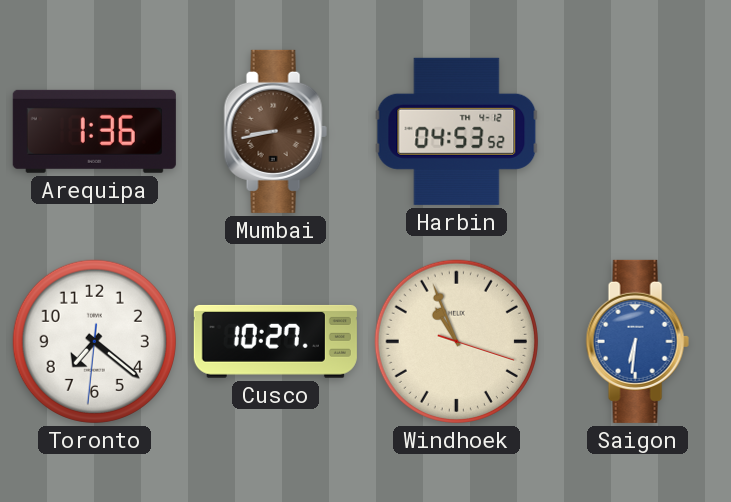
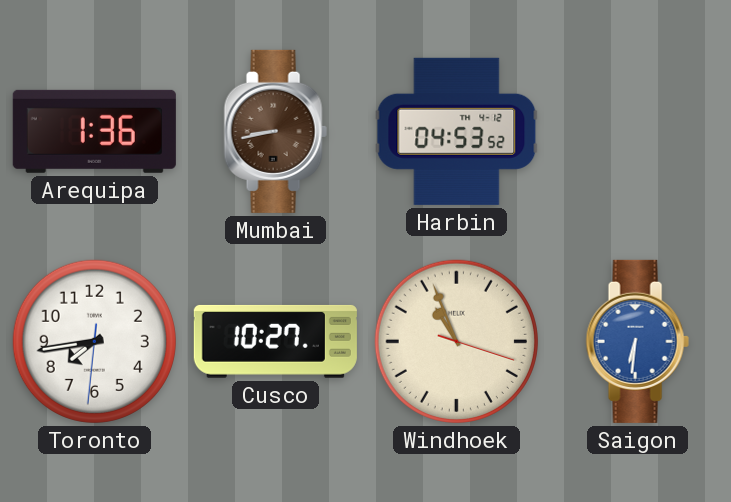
Toronto: 7:21 -> 7:43 (94, 341)
